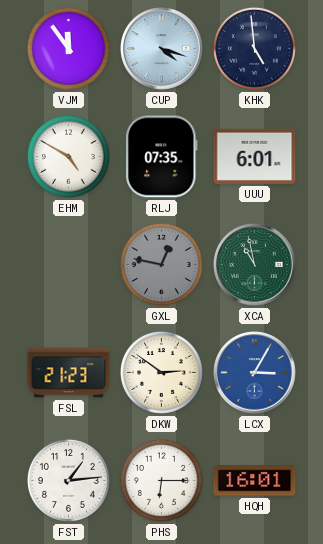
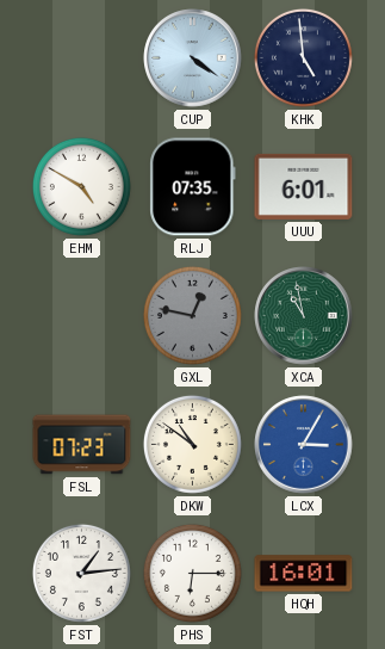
VJM: 11:54 -> none (68, 48)
CUP: 4:18 -> 4:21 (193, 58)
FSL: 21:23 -> 07:23 (82, 445)
DKW: 2:51 -> 10:51 (192, 444)
